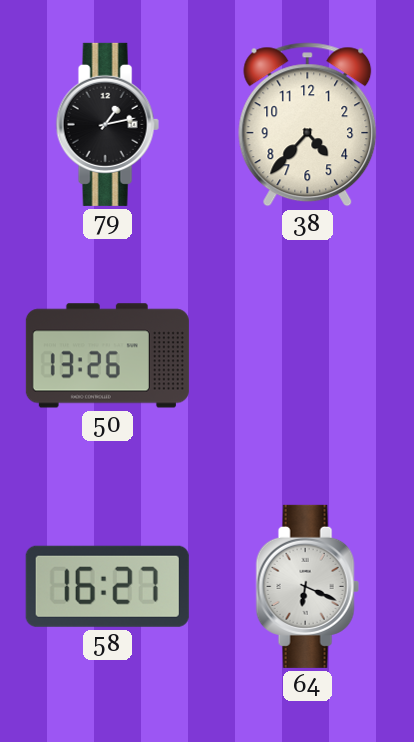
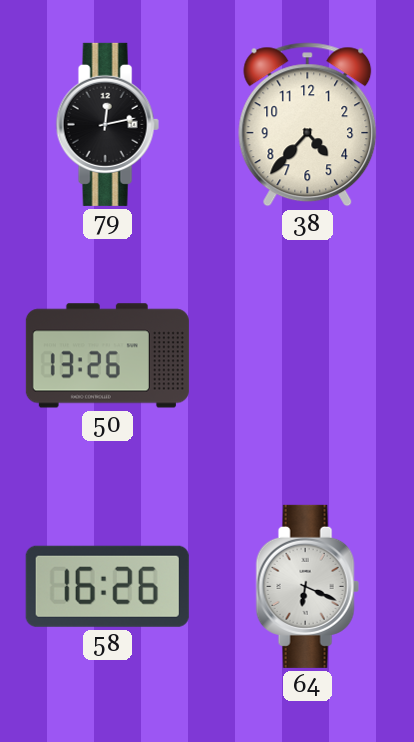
79: 1:13 -> 12:13 (107, 124)
58: 16:27 -> 16:26 (107, 586)
